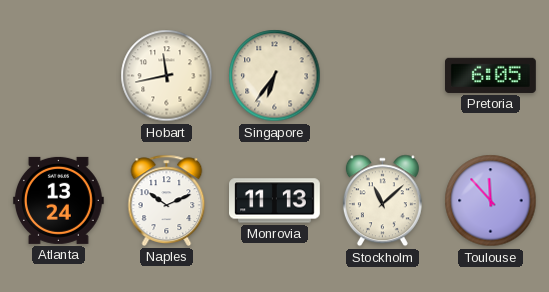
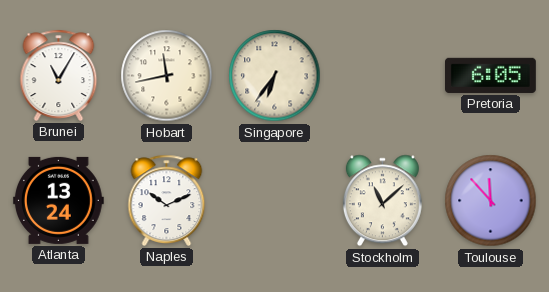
Brunei: none -> 11:05 (59, 75)
Monrovia: 11:13 -> none (275, 201)
